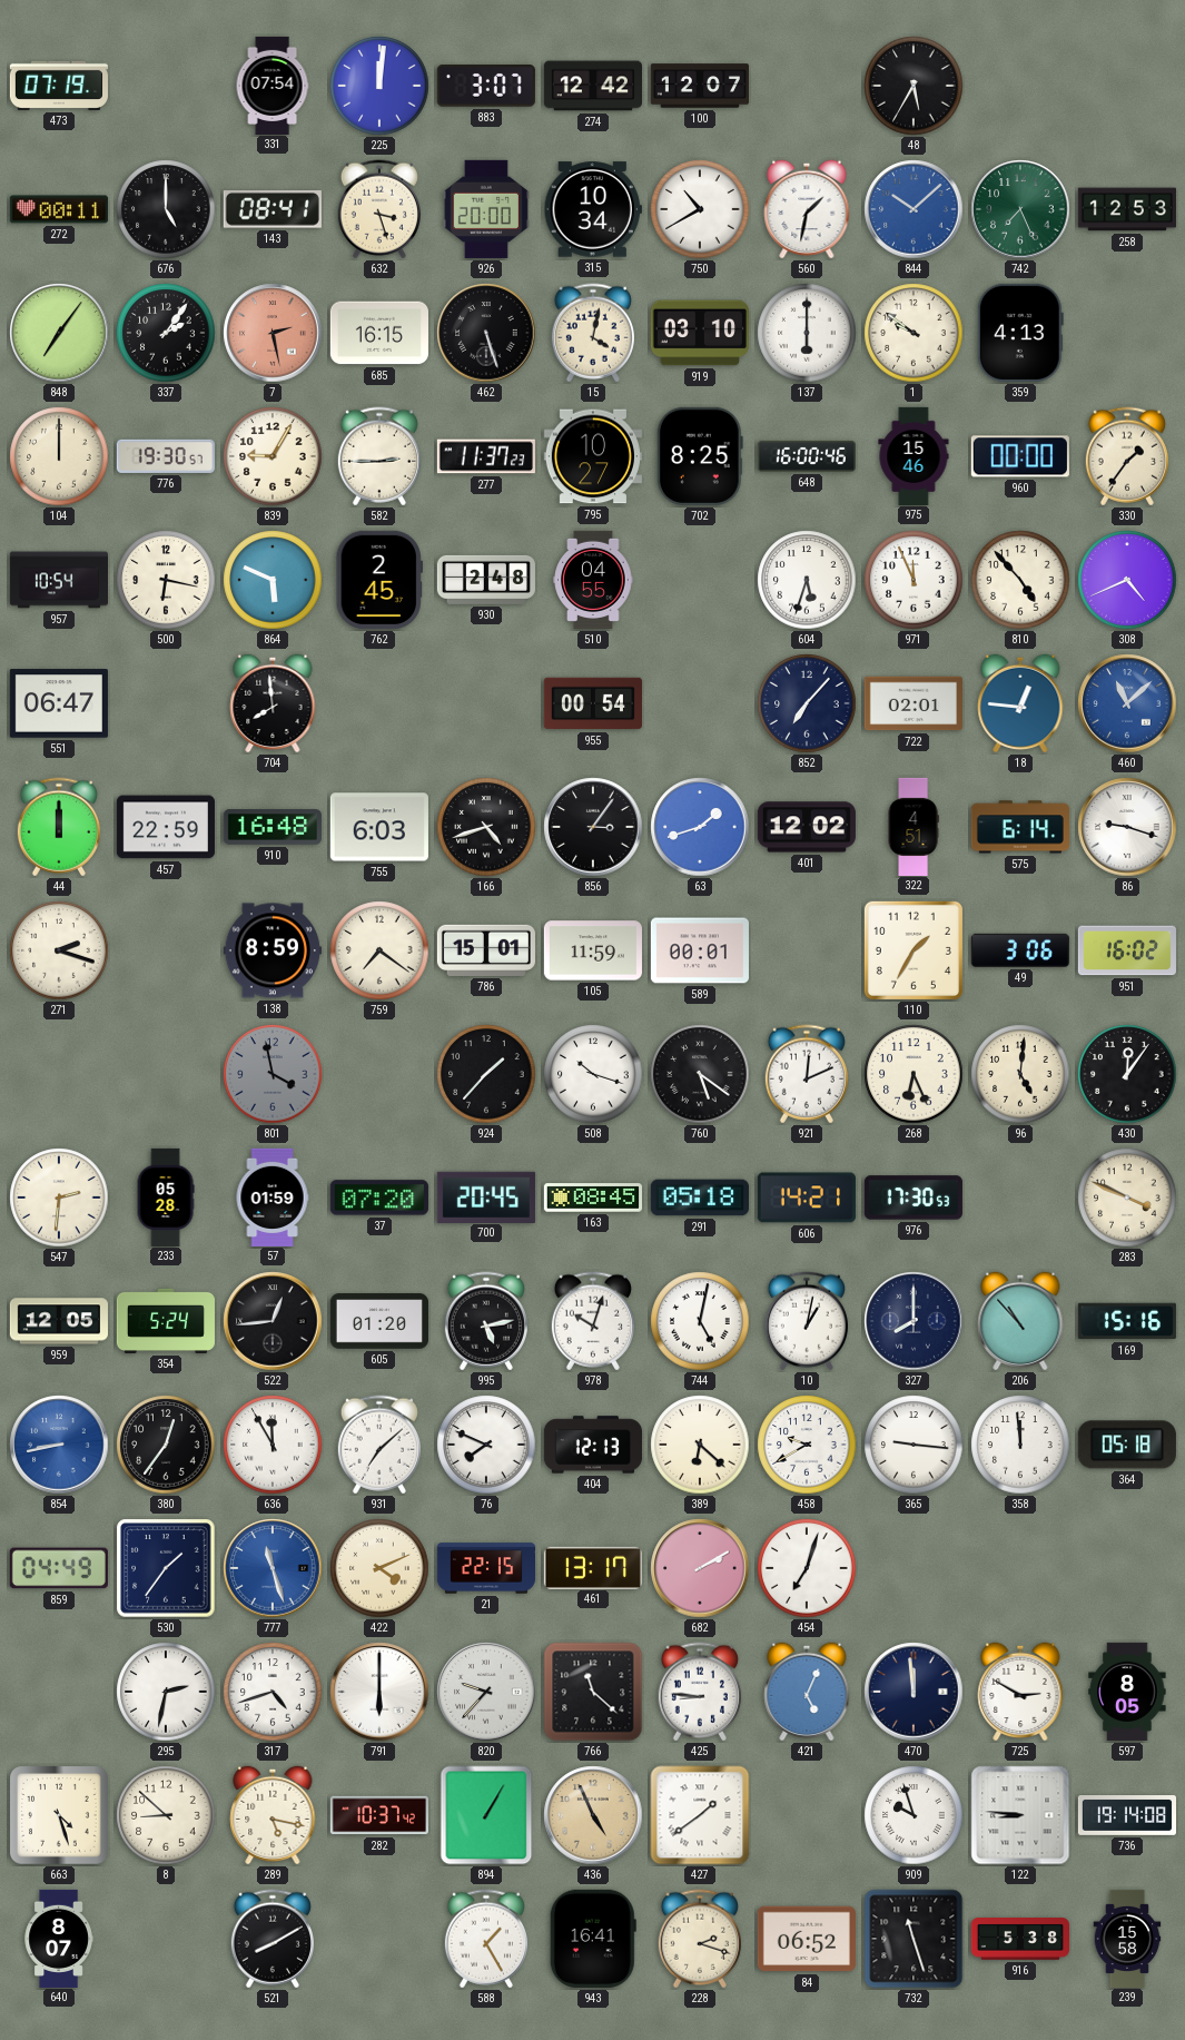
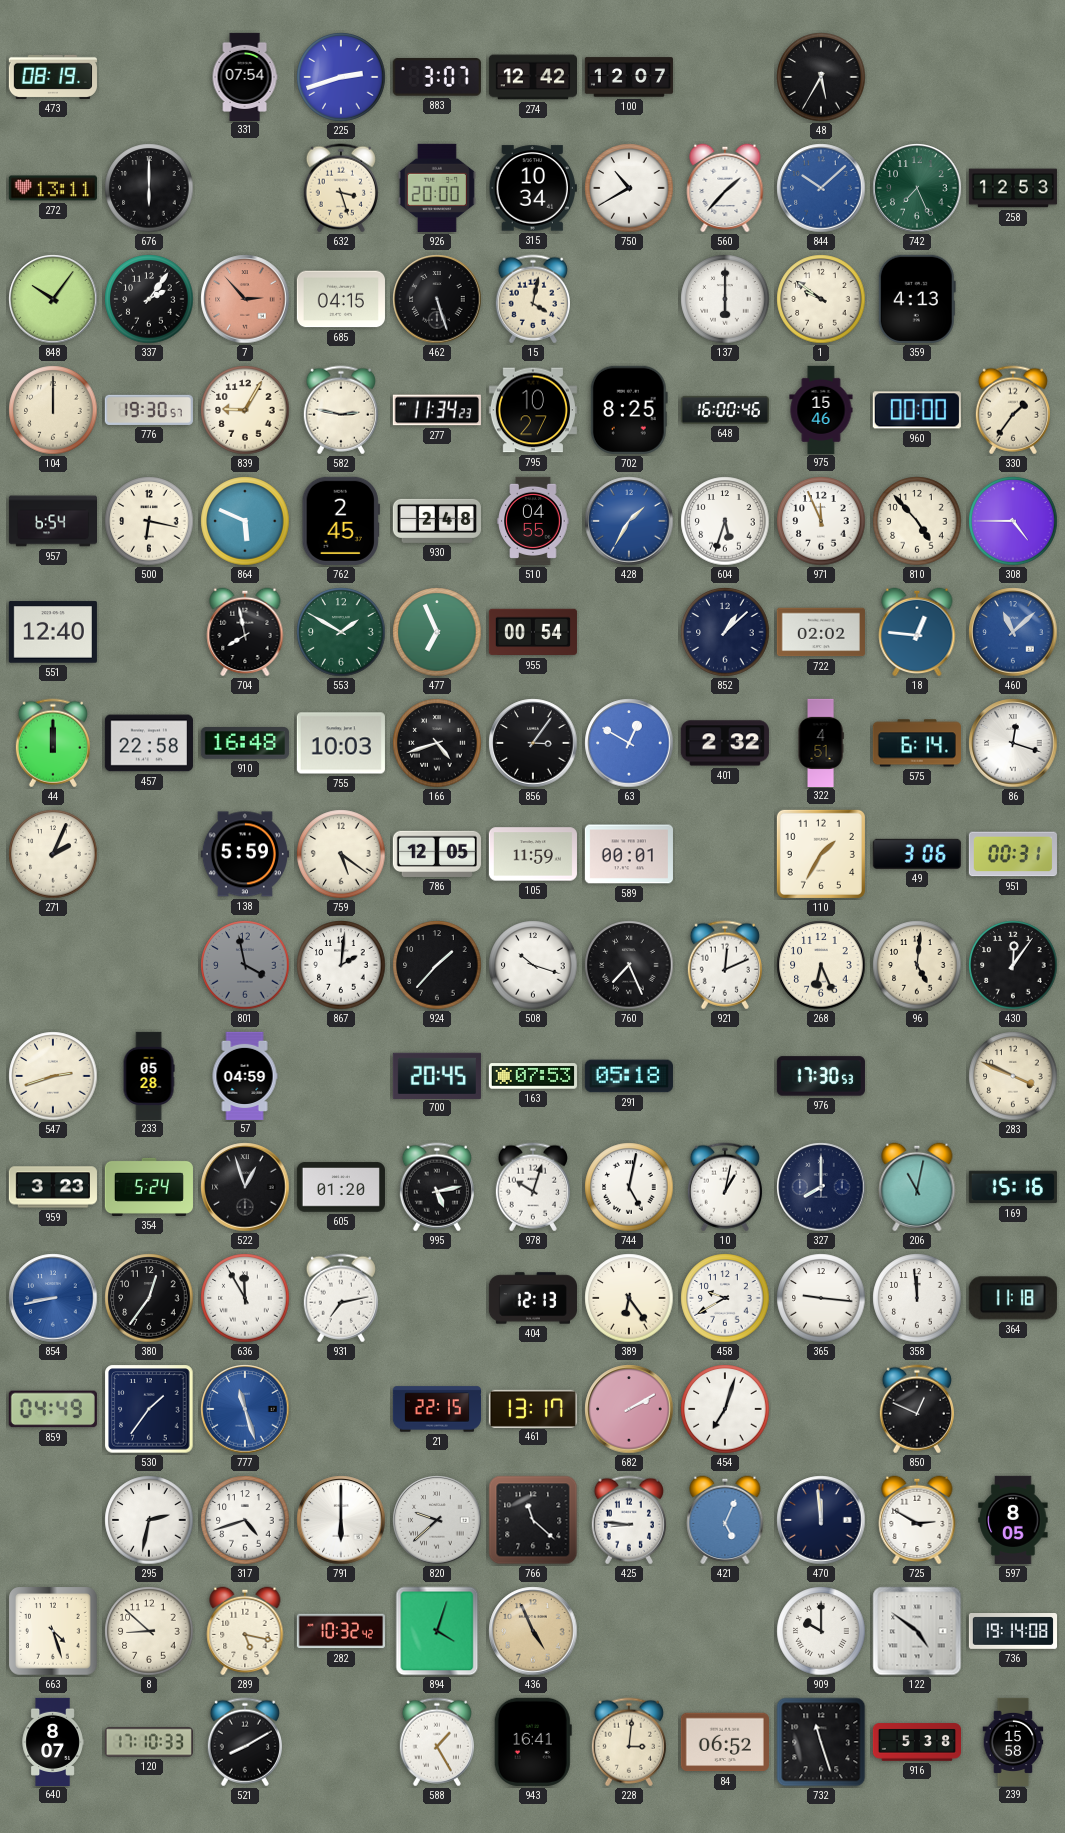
473: 07:19 -> 08:19 (53, 77)
225: 12:01 -> 2:42 (341, 77)
272: 00:11 -> 13:11 (53, 188)
676: 5:00 -> 6:00 (149, 188)
143: 08:41 -> none (273, 209)
560: 1:32 -> 1:37 (725, 188)
848: 7:06 -> 10:06 (53, 299)
7: 2:28 -> 2:53 (245, 299)
685: 16:15 -> 04:15 (341, 299)
919: 03:10 -> none (700, 333)
582: 2:45 -> 2:47 (341, 410)
277: 11:37 -> 11:34 (437, 410)
957: 10:54 -> 6:54 (52, 521)
428: none -> 1:35 (629, 521)
308: 4:41 -> 4:45 (1013, 521)
551: 06:47 -> 12:40 (53, 632)
704: 7:59 -> 7:58 (245, 632)
553: none -> 1:50 (341, 632)
477: none -> 6:56 (437, 632)
852: 7:07 -> 1:08 (725, 632)
722: 02:01 -> 02:02 (821, 632)
457: 22:59 -> 22:58 (149, 743)
755: 6:03 -> 10:03 (341, 743)
63: 1:42 -> 12:50 (629, 743)
401: 12:02 -> 2:32 (725, 743)
86: 9:18 -> 12:18 (1013, 743)
271: 2:18 -> 2:04 (53, 854)
138: 8:59 -> 5:59 (245, 854)
759: 7:21 -> 5:21 (341, 854)
786: 15:01 -> 12:05 (437, 854)
951: 16:02 -> 00:31 (1013, 854)
867: none -> 2:01 (341, 965)
760: 5:21 -> 7:26 (629, 965)
547: 2:31 -> 2:42 (53, 1076)
57: 01:59 -> 04:59 (245, 1075)
37: 07:20 -> none (379, 1198)
163: 08:45 -> 07:53 (533, 1076)
606: 14:21 -> none (807, 1198)
959: 12:05 -> 3:23 (53, 1187)
522: 12:44 -> 12:57 (245, 1187)
206: 10:53 -> 11:02 (917, 1187)
931: 7:08 -> 7:13 (341, 1298)
76: 7:49 -> none (486, 1445)
389: 6:22 -> 6:24 (629, 1298)
364: 05:18 -> 11:18 (1013, 1298)
422: 4:11 -> none (379, 1568)
850: none -> 12:49 (917, 1409)
820: 9:37 -> 9:38 (437, 1520)
282: 10:37 -> 10:32 (341, 1631)
894: 1:05 -> 4:03 (437, 1631)
427: 1:39 -> none (700, 1815)
909: 9:57 -> 10:00 (821, 1631)
122: 8:46 -> 4:51 (917, 1631)
120: none -> 17:10 (149, 1742)
228: 2:18 -> 3:01 (629, 1742)
